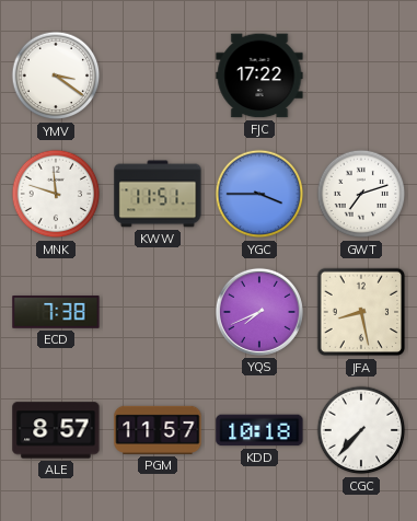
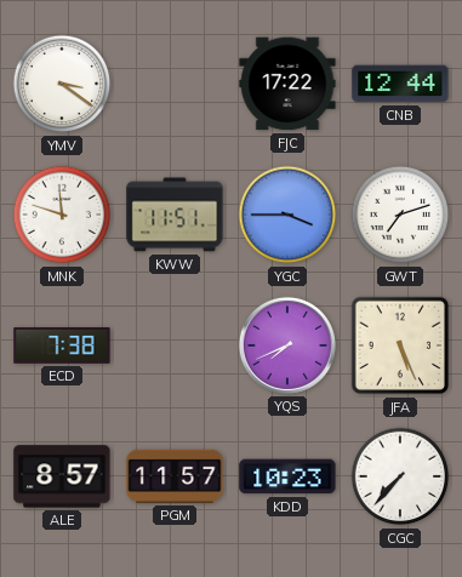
CNB: none -> 12:44 (400, 84)
JFA: 8:28 -> 5:26 (400, 345)
KDD: 10:18 -> 10:23 (287, 476)
